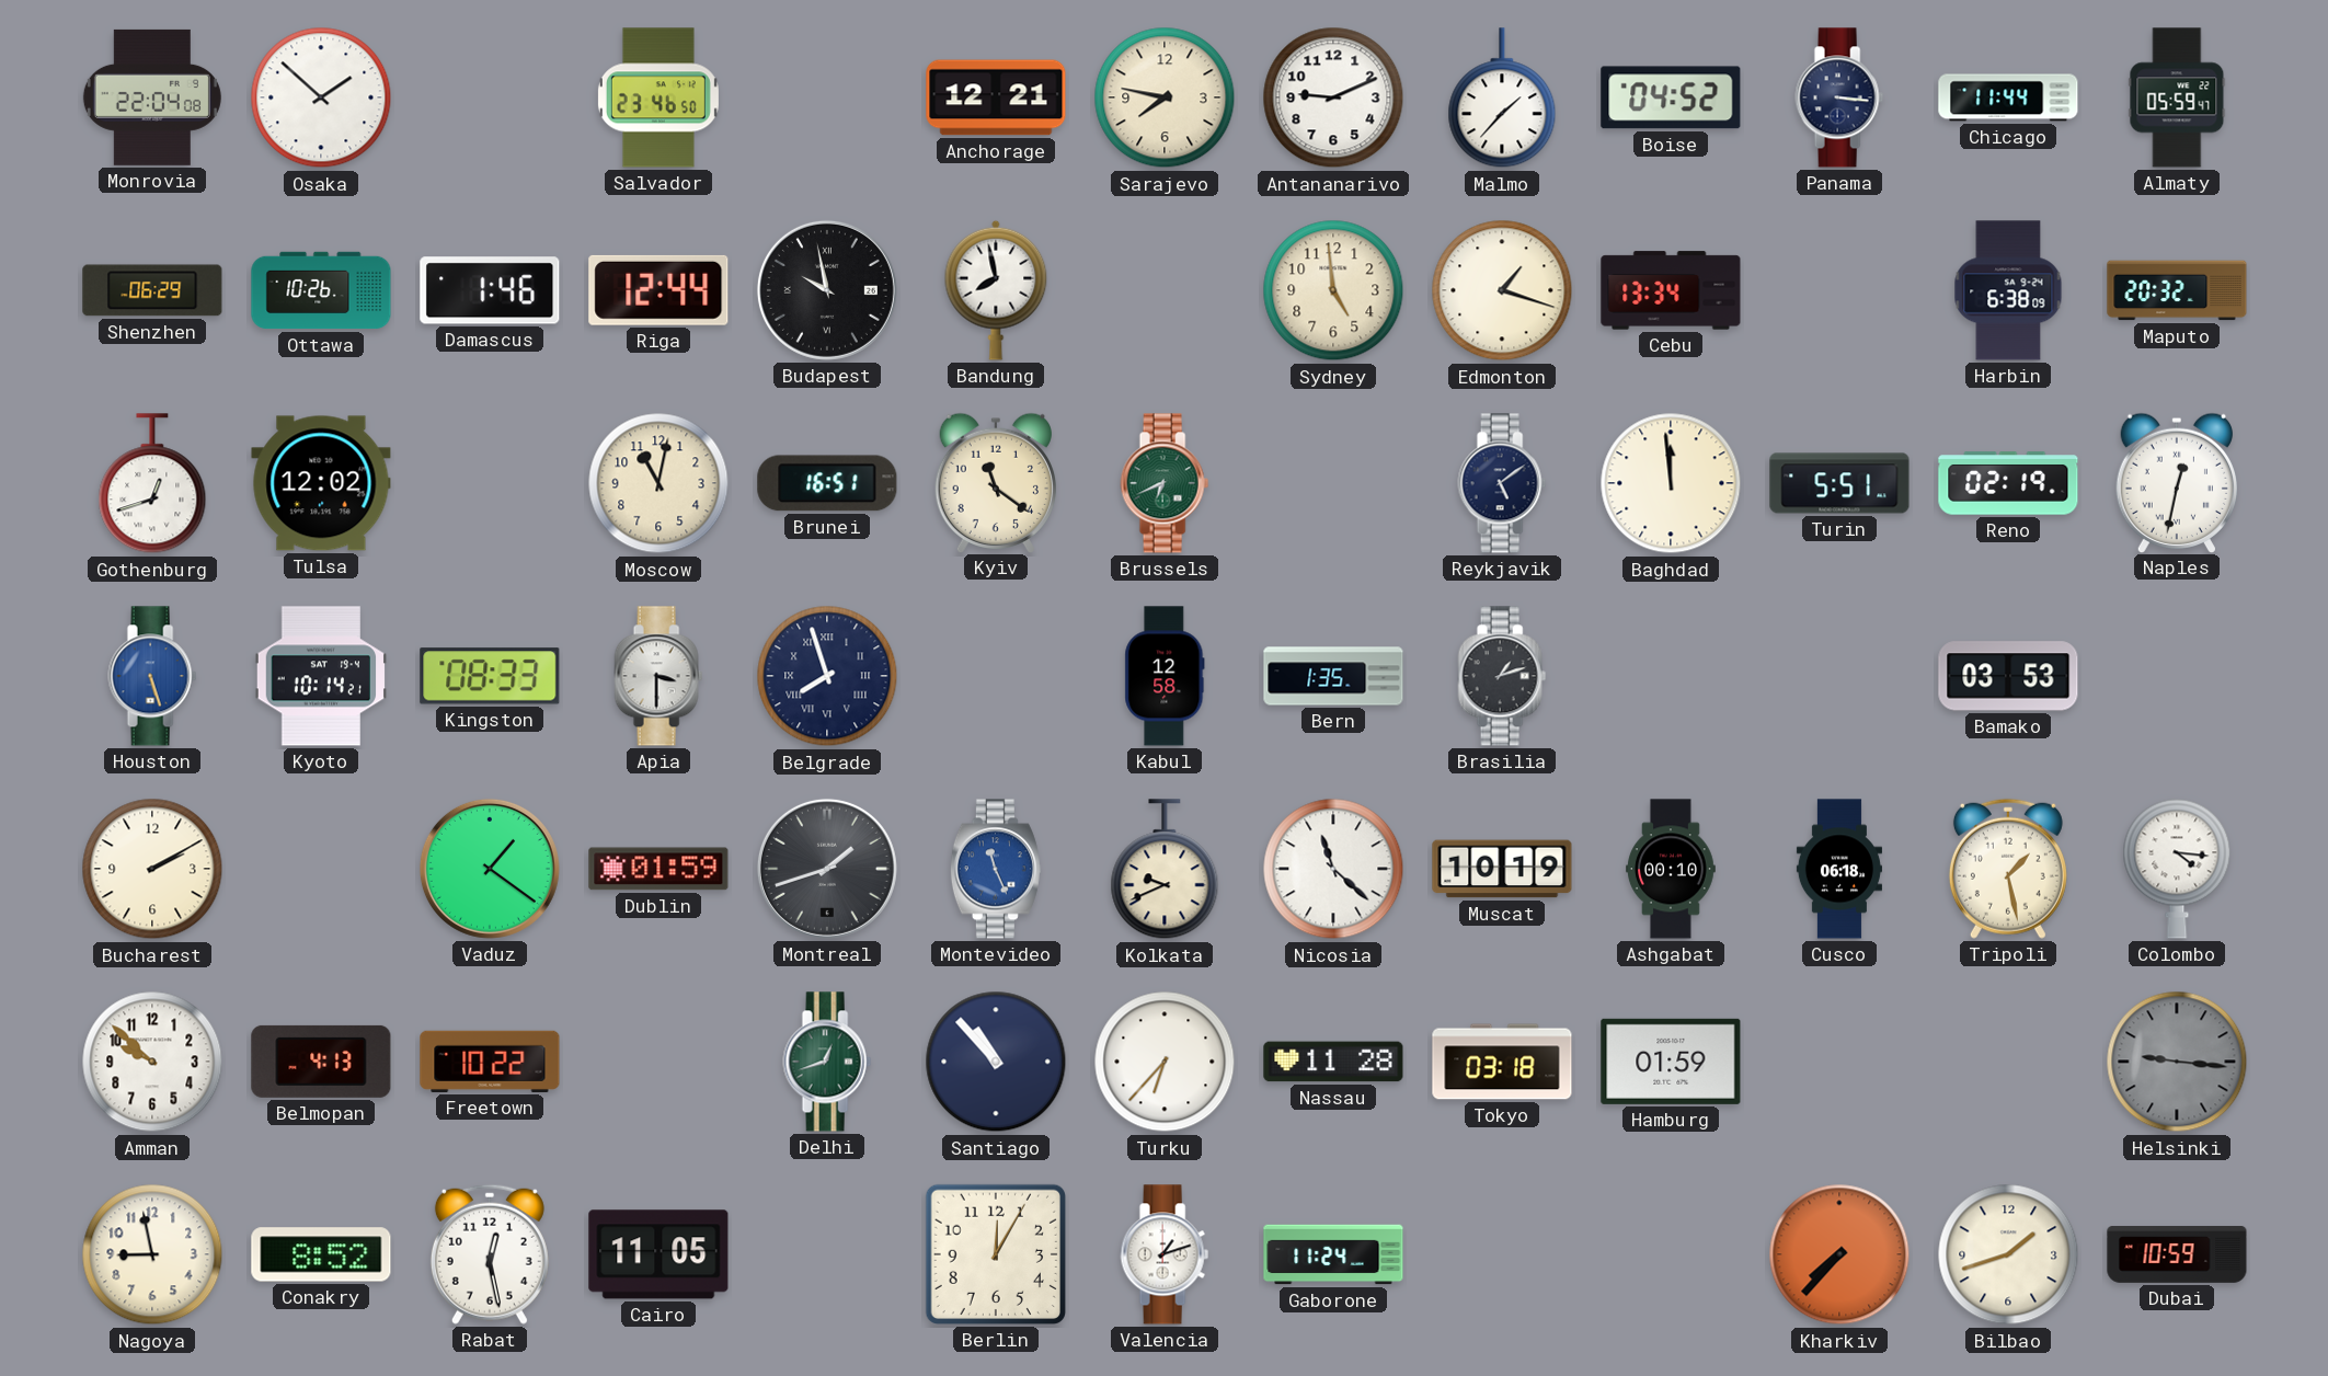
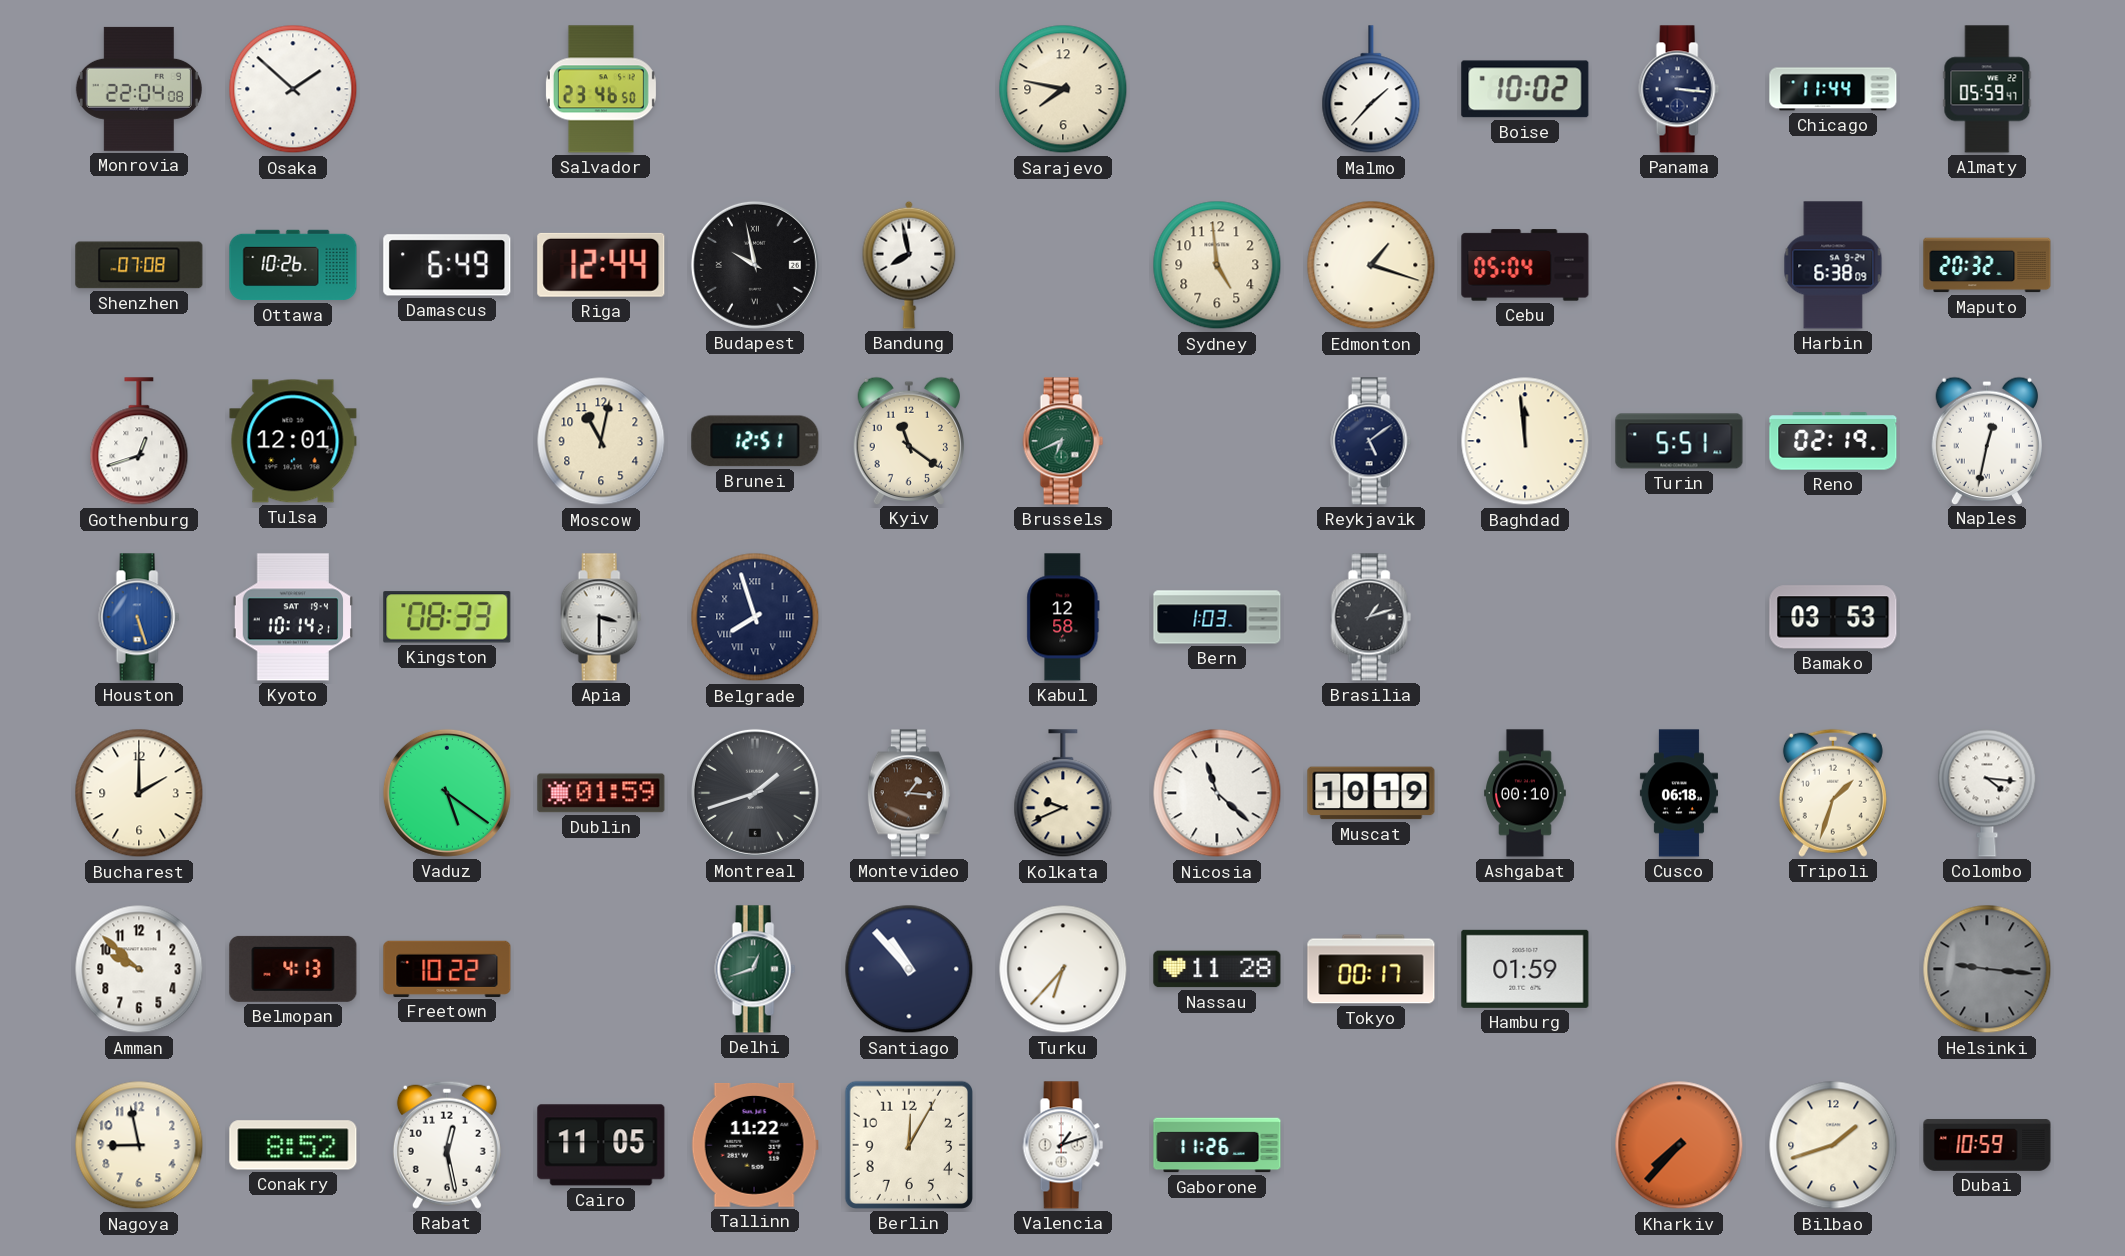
Anchorage: 12:21 -> none (996, 98)
Antananarivo: 9:11 -> none (1333, 98)
Boise: 04:52 -> 10:02 (1525, 89)
Shenzhen: 06:29 -> 07:08 (139, 265)
Damascus: 1:46 -> 6:49 (447, 265)
Cebu: 13:34 -> 05:04 (1525, 265)
Tulsa: 12:02 -> 12:01 (293, 441)
Brunei: 16:51 -> 12:51 (755, 441)
Bern: 1:35 -> 1:03 (1217, 617)
Bucharest: 2:10 -> 2:00 (139, 793)
Vaduz: 1:21 -> 5:21 (447, 793)
Montevideo: 11:26 -> 1:16 (909, 793)
Montevideo dial: blue -> brown (909, 793)
Tripoli: 1:28 -> 1:33 (1833, 793)
Tokyo: 03:18 -> 00:17 (1371, 969)
Tallinn: none -> 11:22 (755, 1145)
Gaborone: 11:24 -> 11:26 (1217, 1145)
